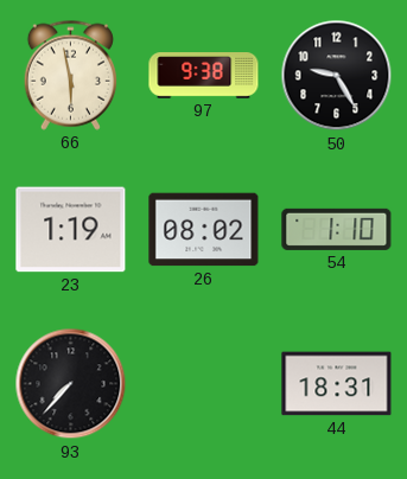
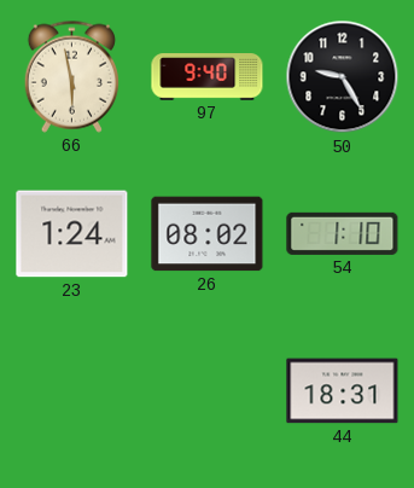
97: 9:38 -> 9:40 (208, 77)
23: 1:19 -> 1:24 (72, 234)
93: 7:37 -> none (71, 384)
